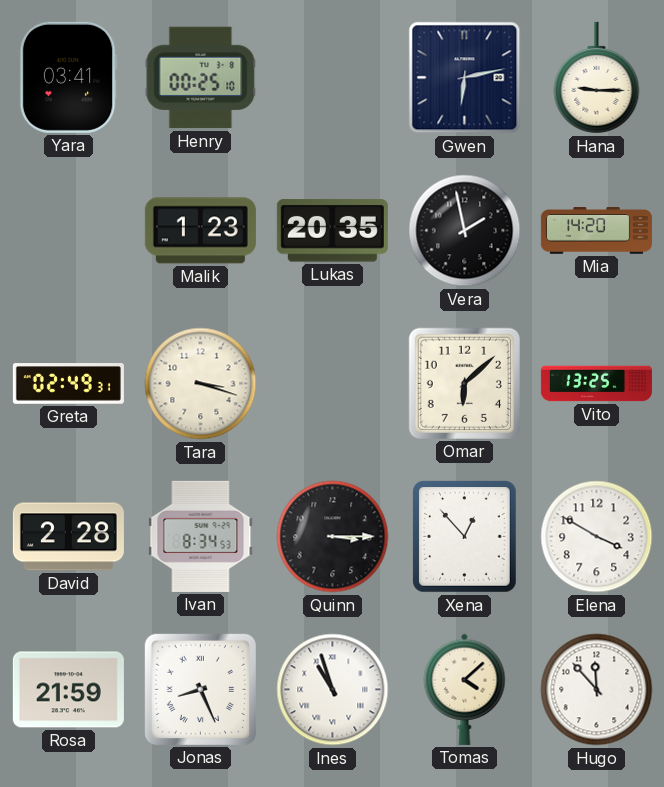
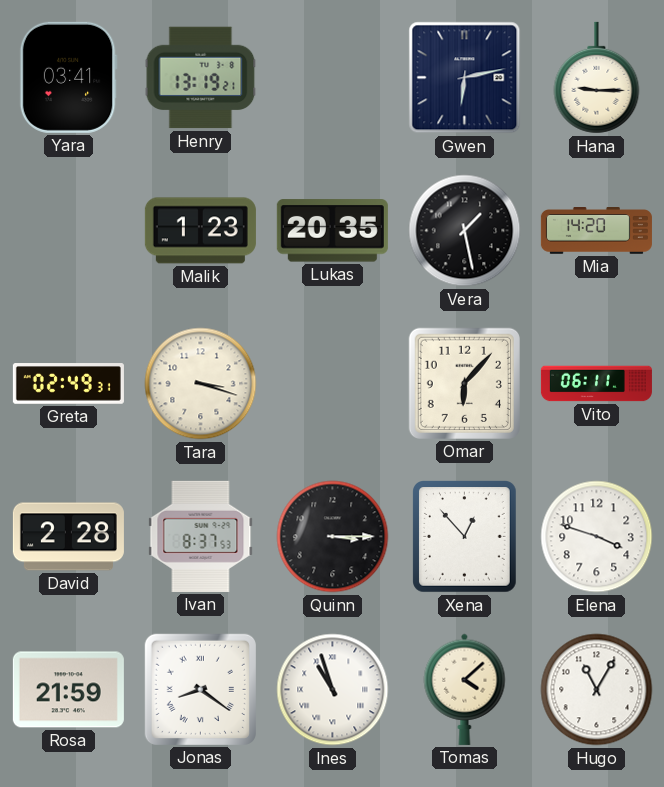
Henry: 00:25 -> 13:19 (201, 78)
Vera: 1:58 -> 1:28 (465, 231)
Omar: 6:08 -> 6:07 (464, 383)
Vito: 13:25 -> 06:11 (596, 384)
Ivan: 8:34 -> 8:37 (201, 536)
Elena: 3:50 -> 3:48 (597, 537)
Jonas: 8:26 -> 8:21 (200, 689)
Hugo: 11:53 -> 11:05 (597, 690)
